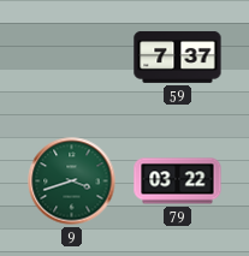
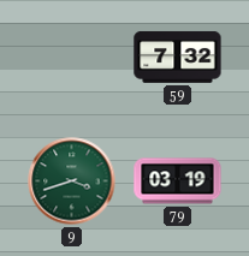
59: 7:37 -> 7:32 (178, 58)
79: 03:22 -> 03:19 (178, 181)
